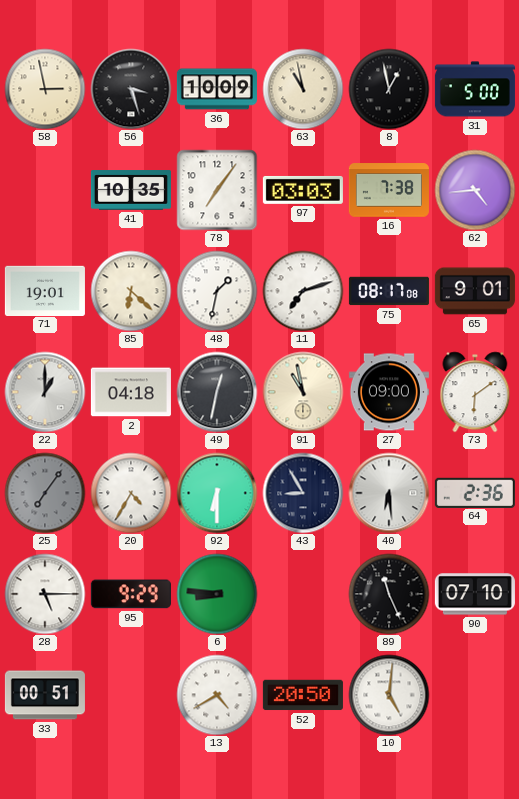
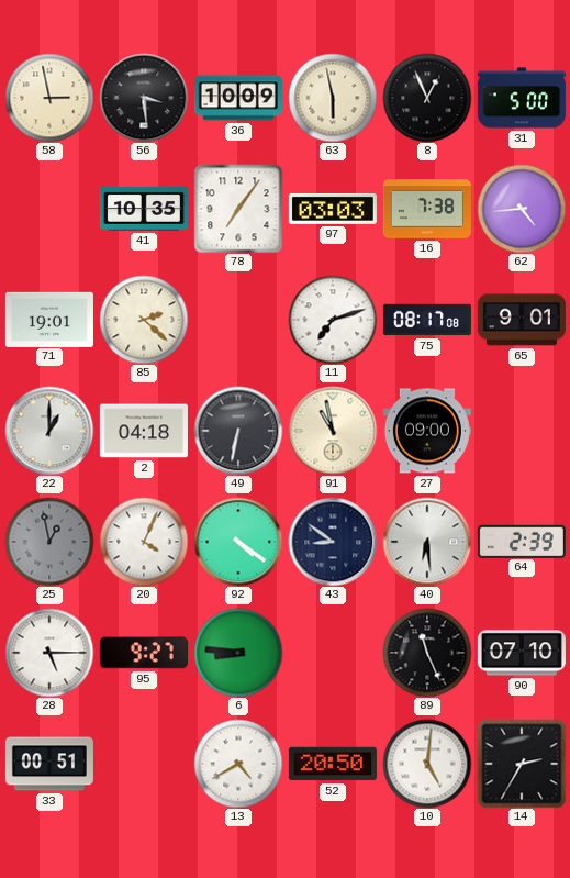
56: 3:27 -> 3:29 (144, 98)
63: 10:58 -> 5:58 (333, 98)
8: 12:58 -> 12:56 (427, 98)
85: 6:22 -> 2:22 (144, 320)
48: 1:32 -> none (217, 291)
49: 12:32 -> 6:32 (238, 431)
73: 6:09 -> none (475, 392)
25: 7:06 -> 12:58 (49, 542)
20: 4:35 -> 4:04 (144, 542)
92: 6:30 -> 4:21 (238, 542)
43: 8:55 -> 8:51 (333, 542)
64: 2:36 -> 2:39 (522, 541)
95: 9:29 -> 9:27 (144, 653)
14: none -> 2:35 (522, 764)
